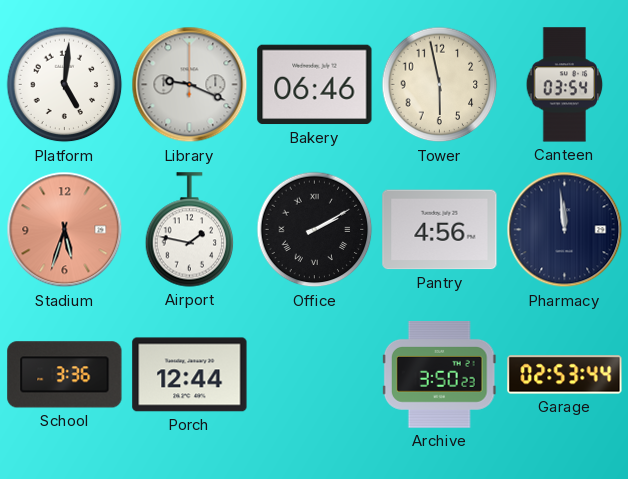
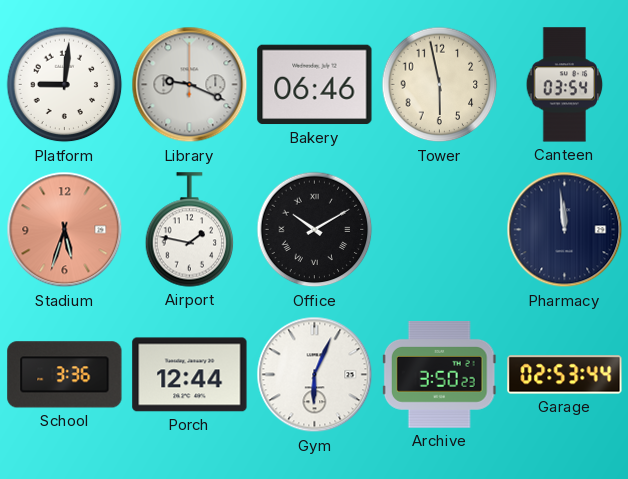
Platform: 5:01 -> 9:01 (65, 85)
Office: 2:10 -> 10:10 (315, 230)
Pantry: 4:56 -> none (440, 230)
Gym: none -> 6:04 (315, 375)
